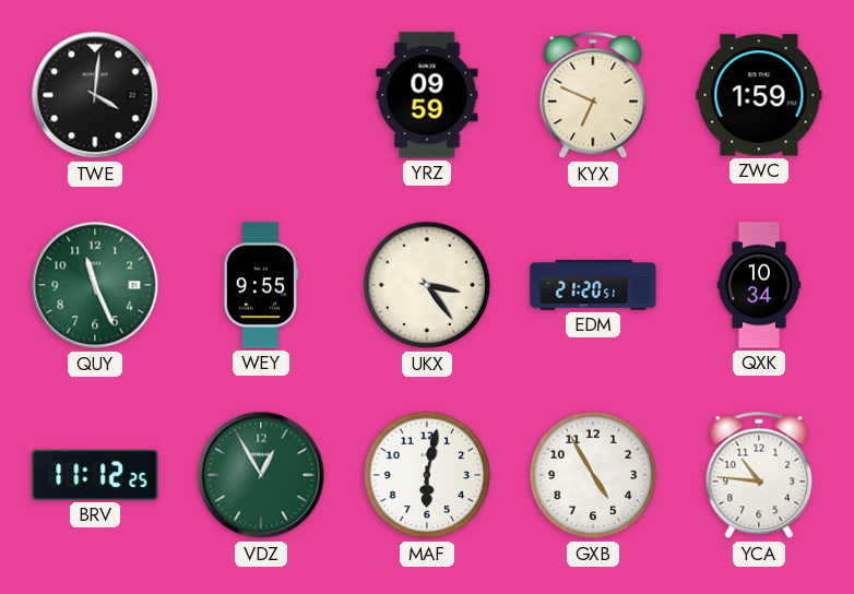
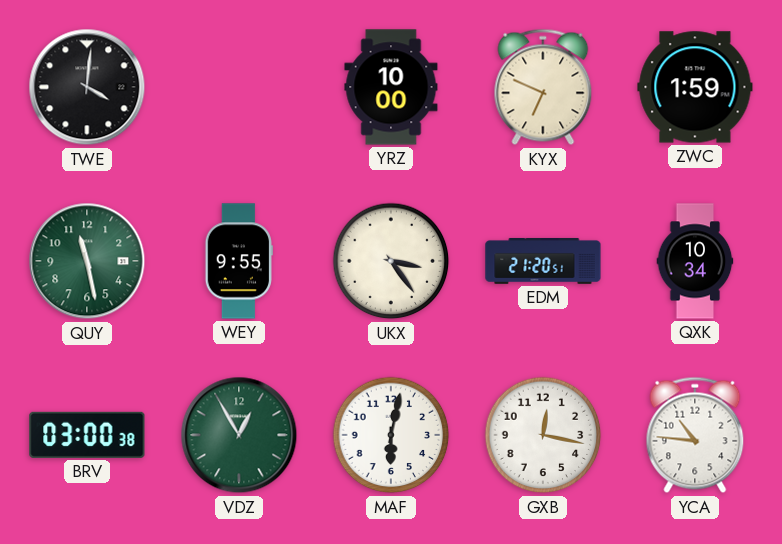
YRZ: 09:59 -> 10:00 (391, 87)
QUY: 11:26 -> 11:28 (87, 261)
BRV: 11:12 -> 03:00 (87, 435)
GXB: 4:55 -> 12:17 (543, 435)
